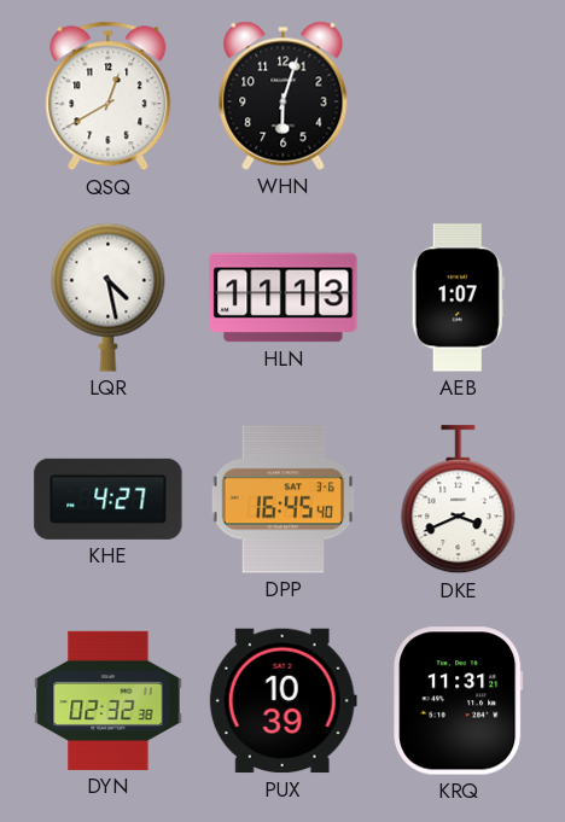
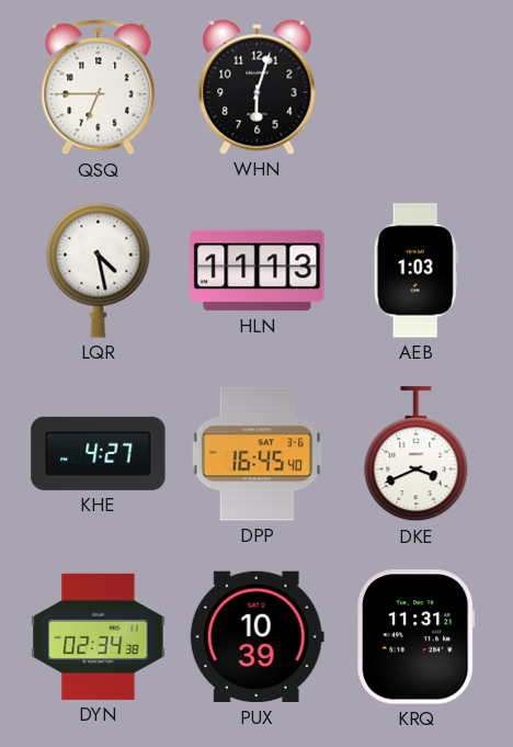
QSQ: 12:40 -> 6:45 (99, 88)
AEB: 1:07 -> 1:03 (415, 271)
DYN: 02:32 -> 02:34 (99, 636)
